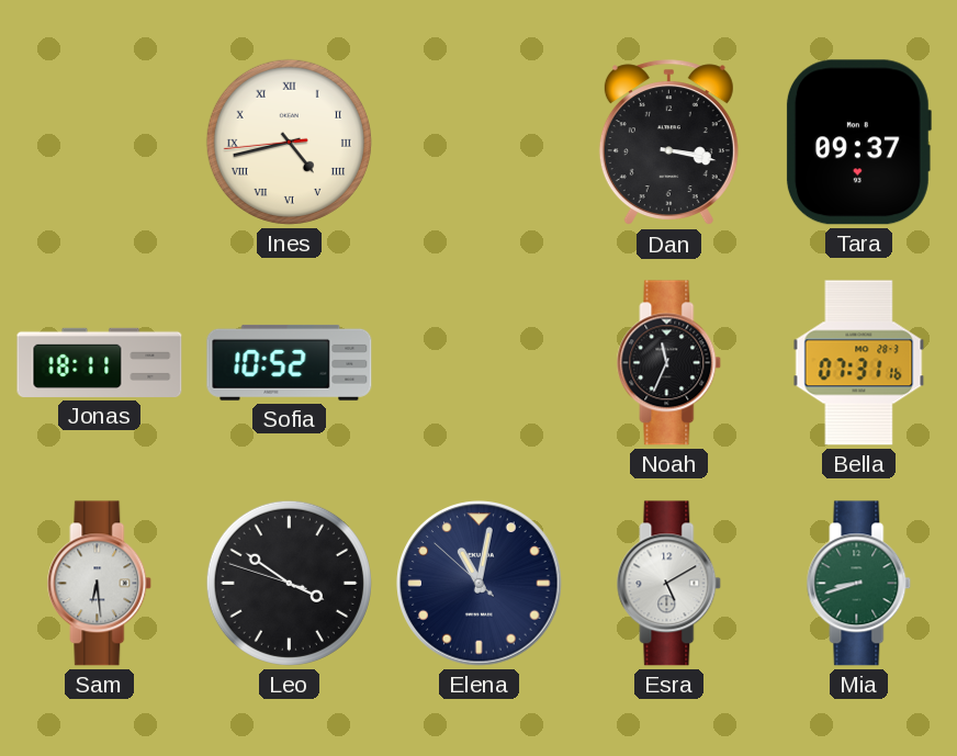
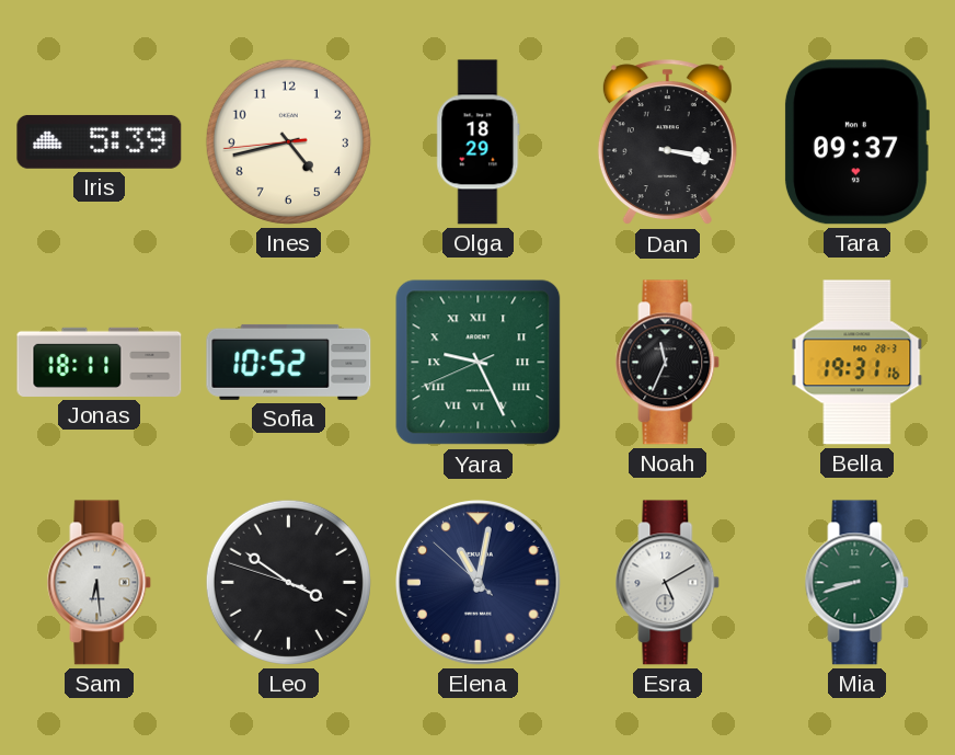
Iris: none -> 5:39 (100, 142)
Ines numerals: Roman -> Arabic (288, 141)
Olga: none -> 18:29 (479, 142)
Yara: none -> 9:25 (479, 363)
Bella: 07:31 -> 19:31 (858, 363)
